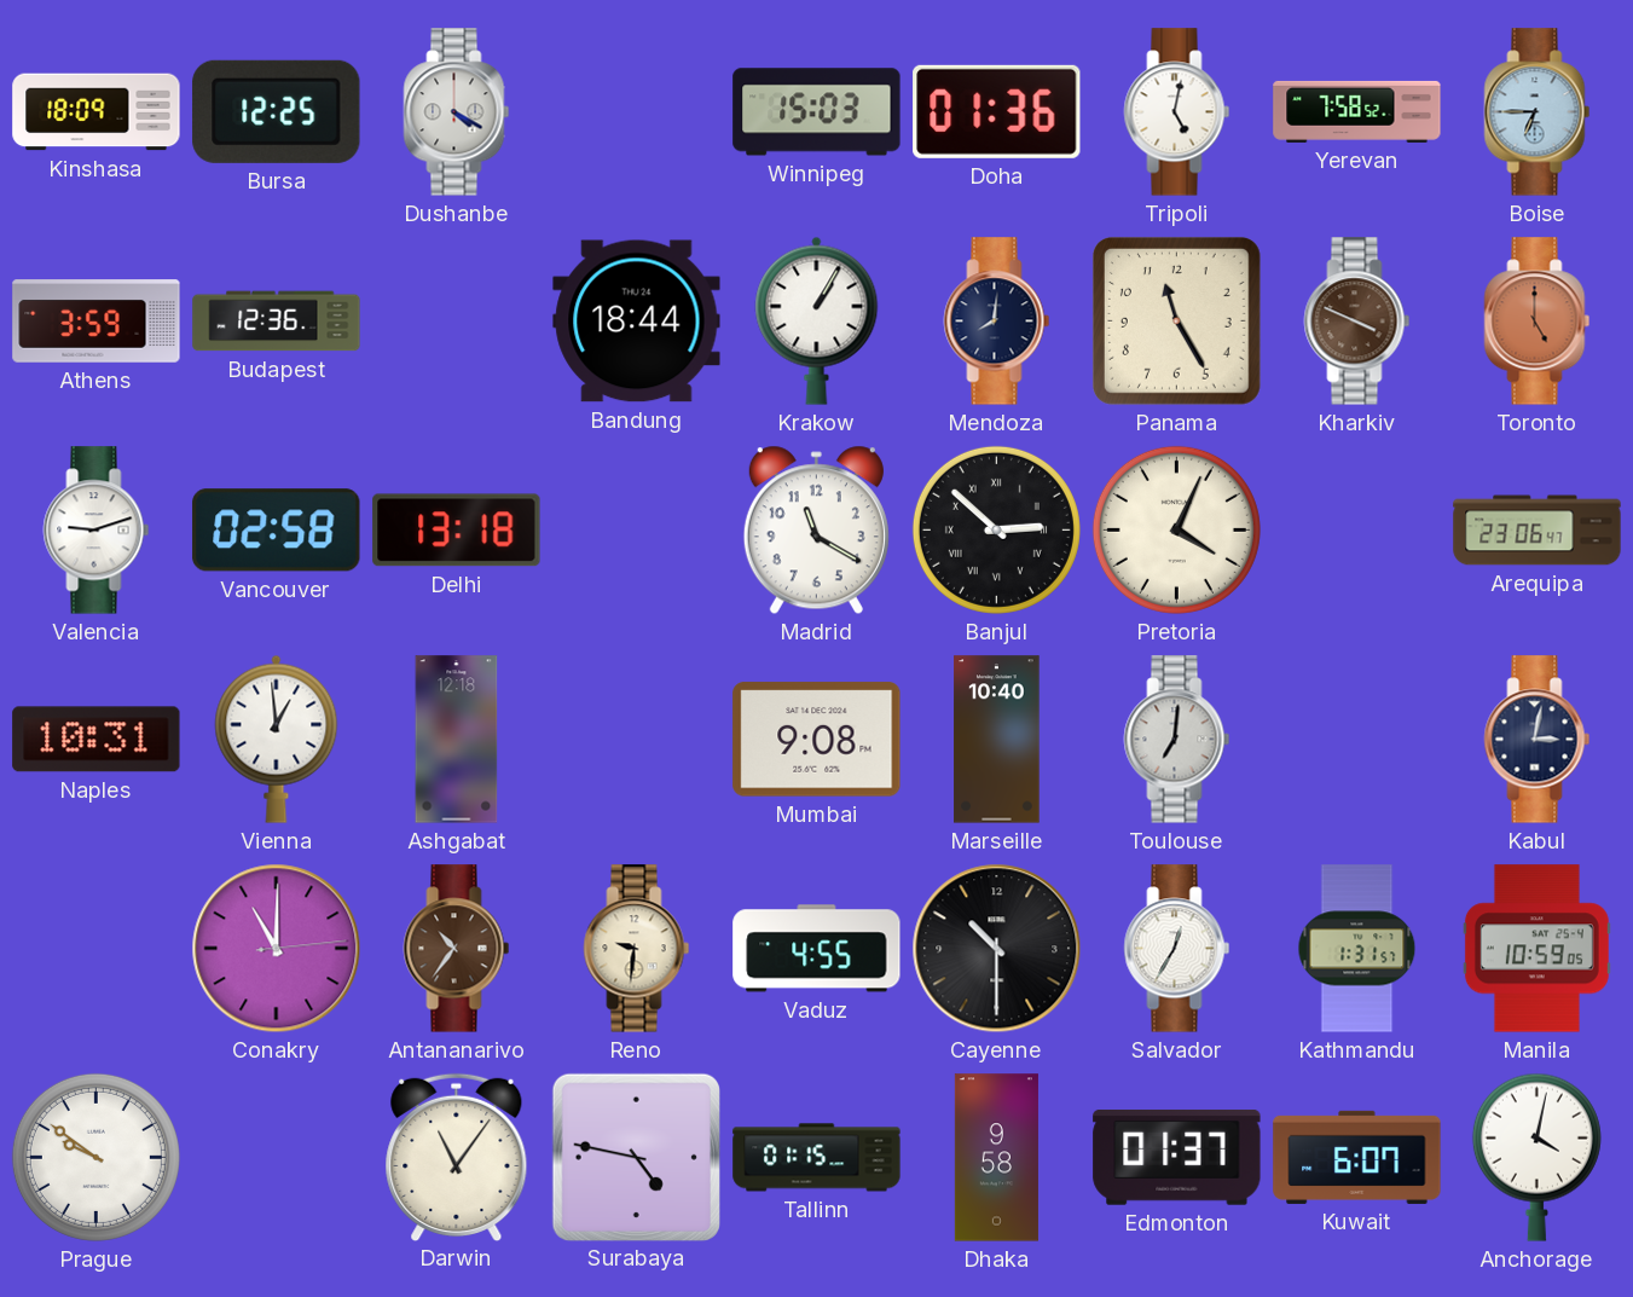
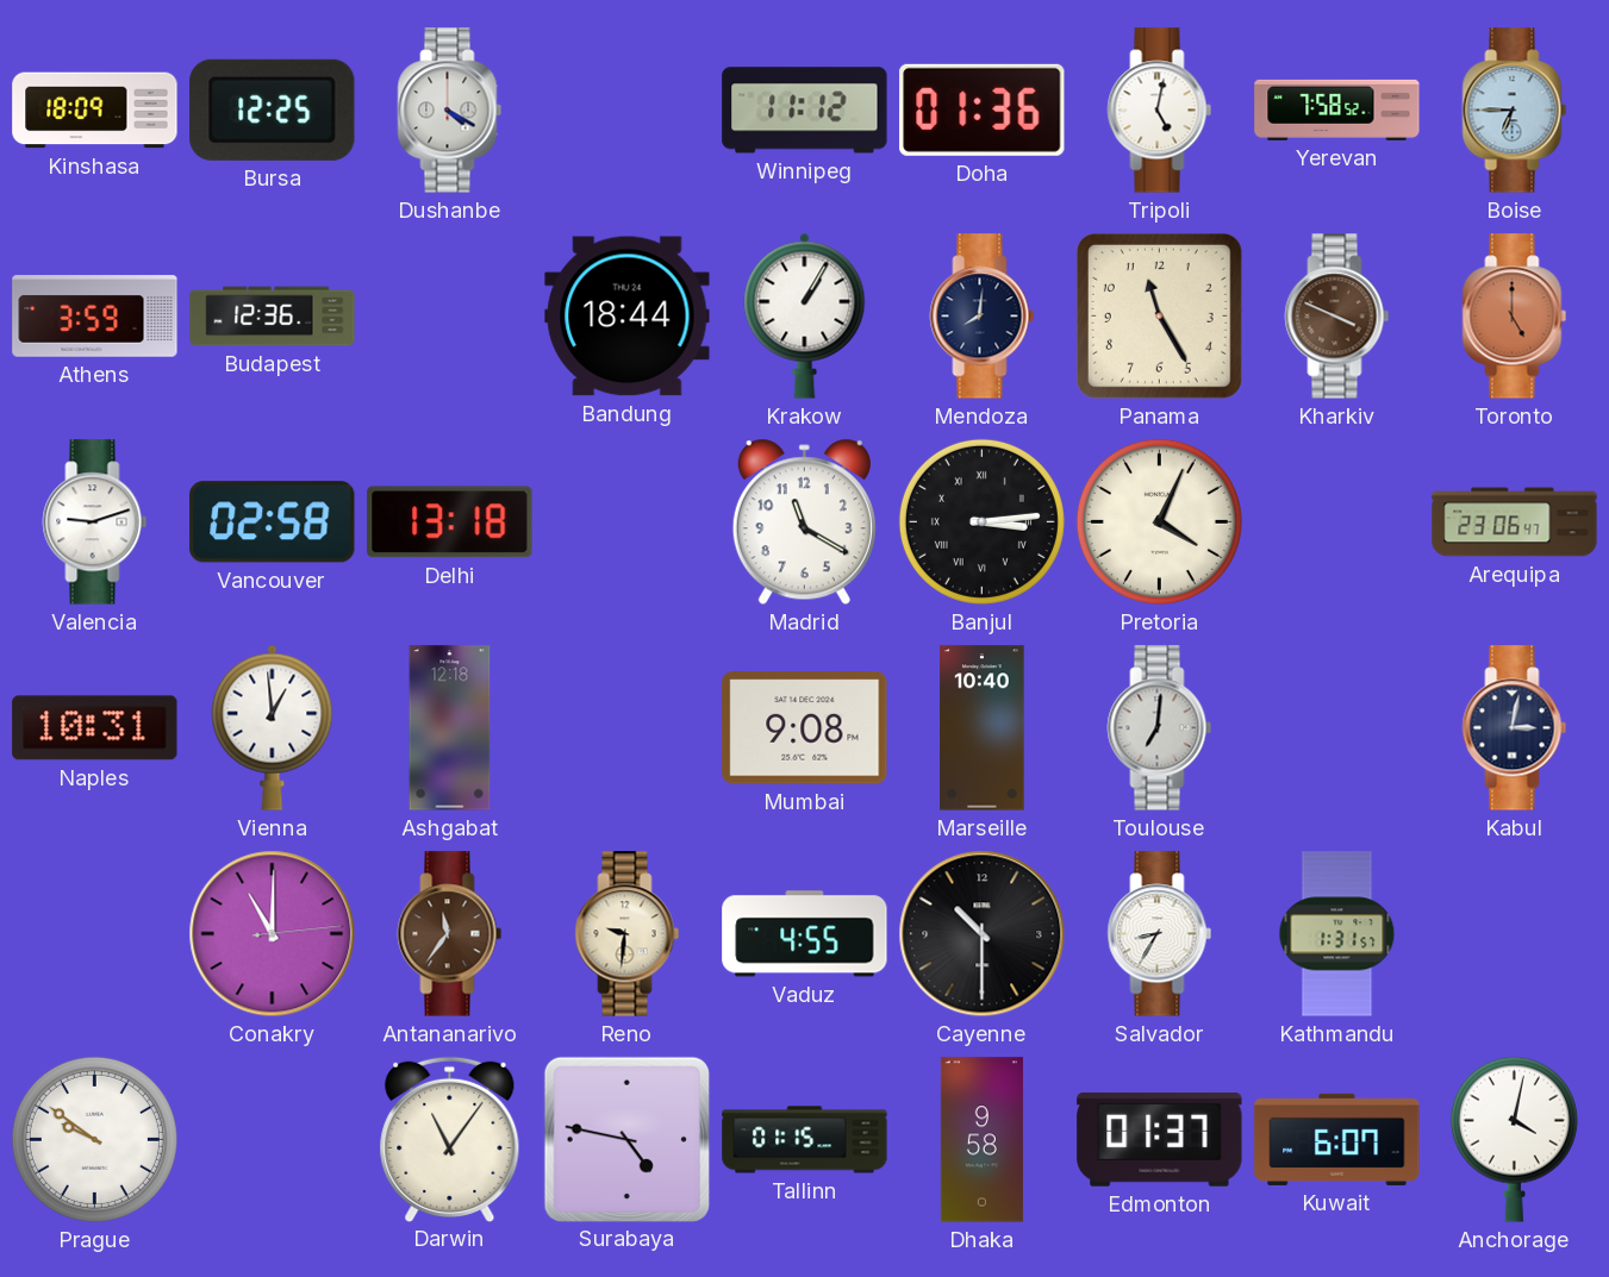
Winnipeg: 15:03 -> 11:12 (805, 111)
Banjul: 2:52 -> 3:14 (981, 521)
Antananarivo: 10:36 -> 11:36 (450, 934)
Salvador: 12:35 -> 8:35 (1160, 934)
Manila: 10:59 -> none (1536, 949)
